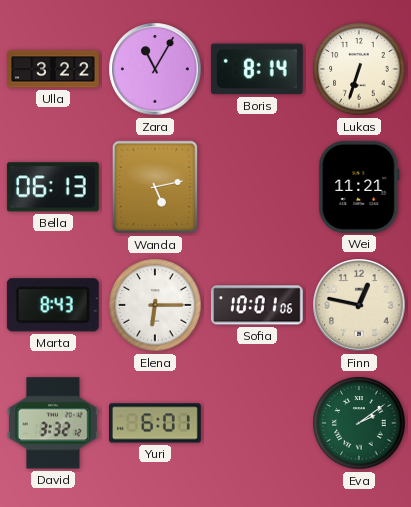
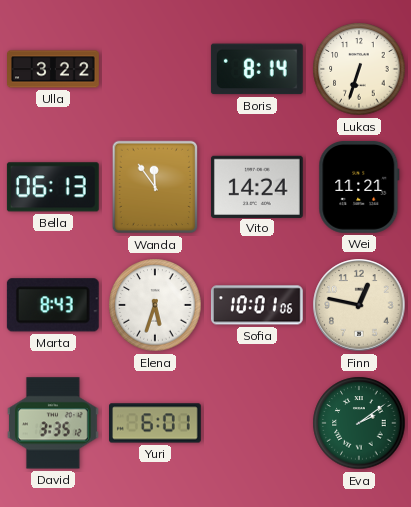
Zara: 11:05 -> none (155, 69)
Wanda: 5:13 -> 11:54 (155, 187)
Vito: none -> 14:24 (257, 186)
Elena: 6:15 -> 5:33 (155, 305)
David: 3:32 -> 3:35 (53, 423)
